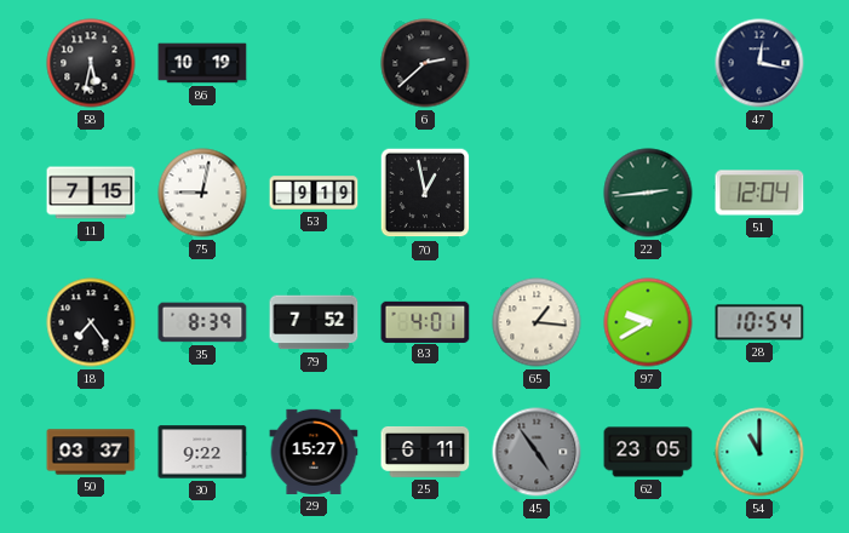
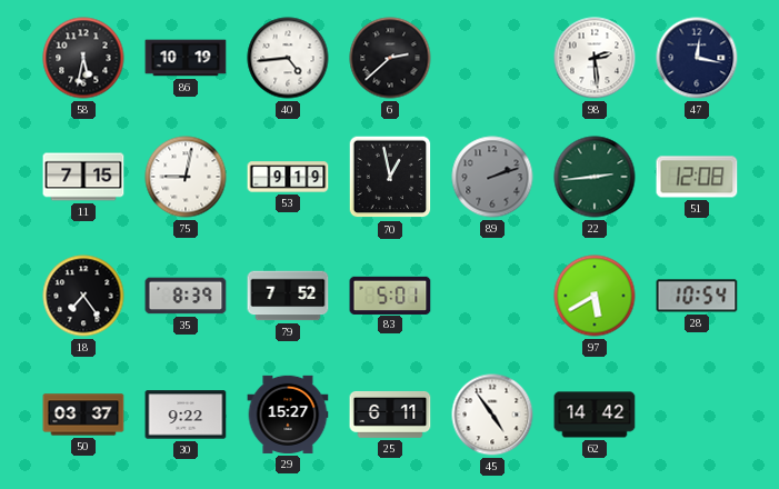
40: none -> 4:44 (288, 58)
98: none -> 2:29 (595, 58)
89: none -> 2:12 (492, 177)
51: 12:04 -> 12:08 (697, 177)
83: 4:01 -> 5:01 (390, 295)
65: 1:16 -> none (537, 322)
97: 9:40 -> 5:40 (595, 296)
45 dial: grey -> white (492, 415)
62: 23:05 -> 14:42 (595, 415)
54: 11:00 -> none (759, 452)
